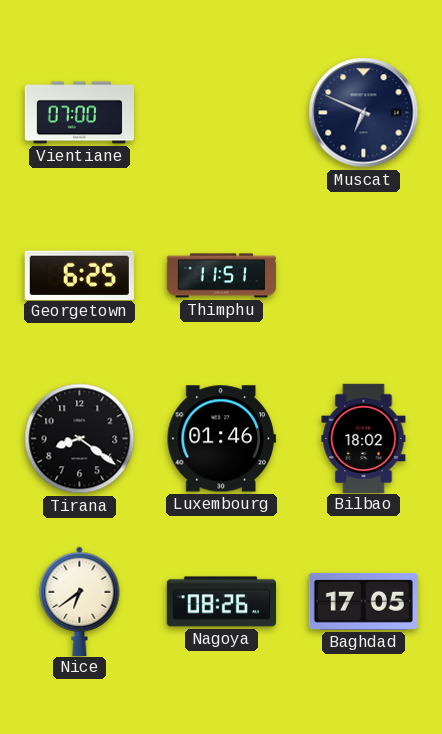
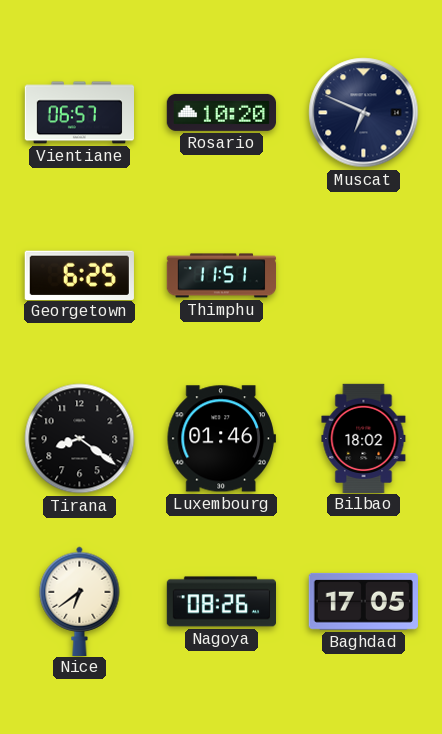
Vientiane: 07:00 -> 06:57 (79, 113)
Rosario: none -> 10:20 (221, 112)
